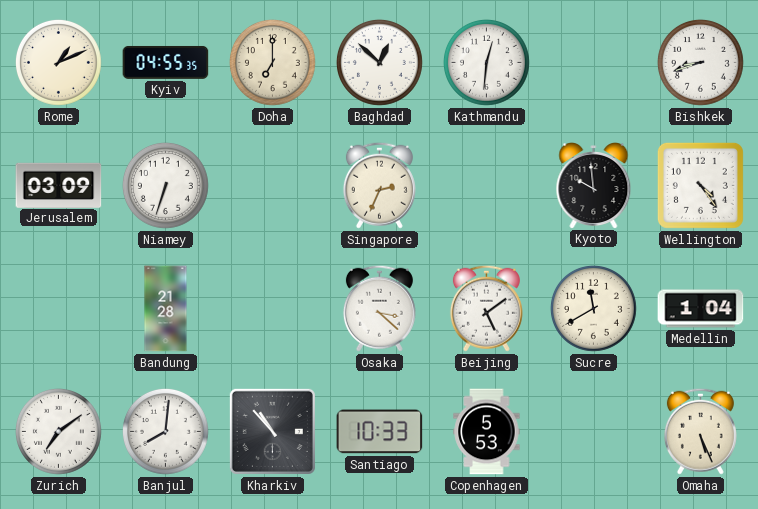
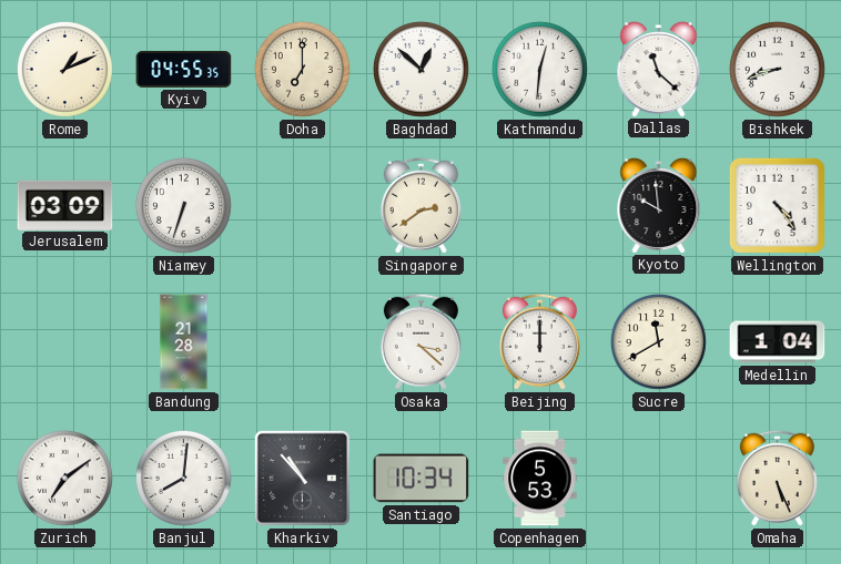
Dallas: none -> 11:22 (659, 70)
Singapore: 2:34 -> 2:39 (420, 205)
Beijing: 5:09 -> 12:00 (539, 341)
Santiago: 10:33 -> 10:34 (422, 479)
